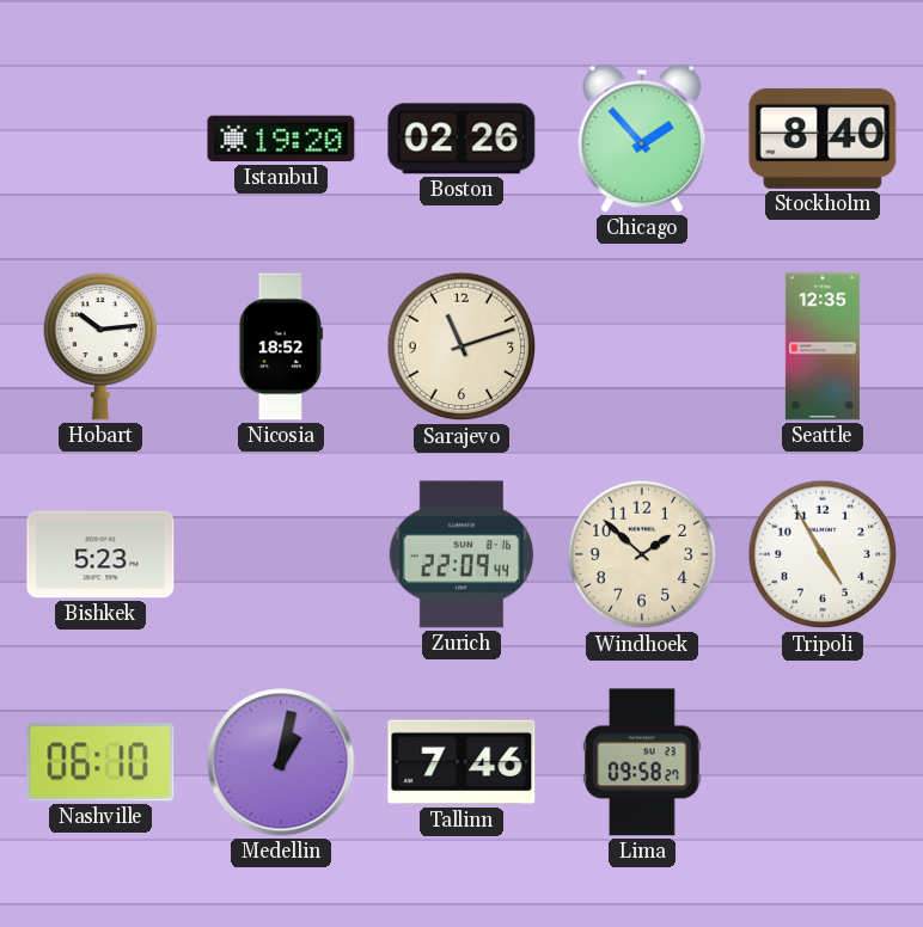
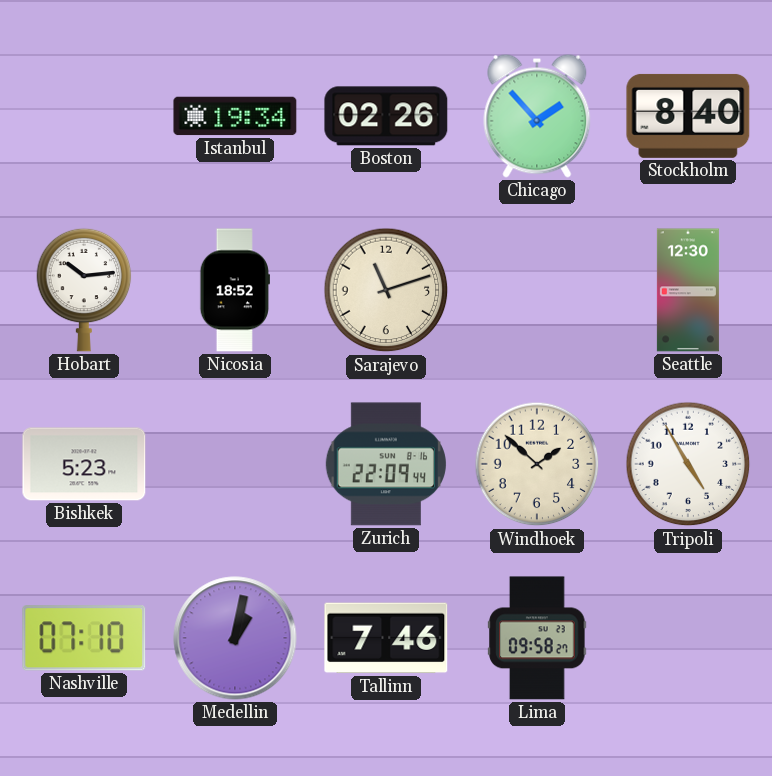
Istanbul: 19:20 -> 19:34 (235, 116)
Seattle: 12:35 -> 12:30 (688, 290)
Nashville: 06:10 -> 07:10 (84, 638)
